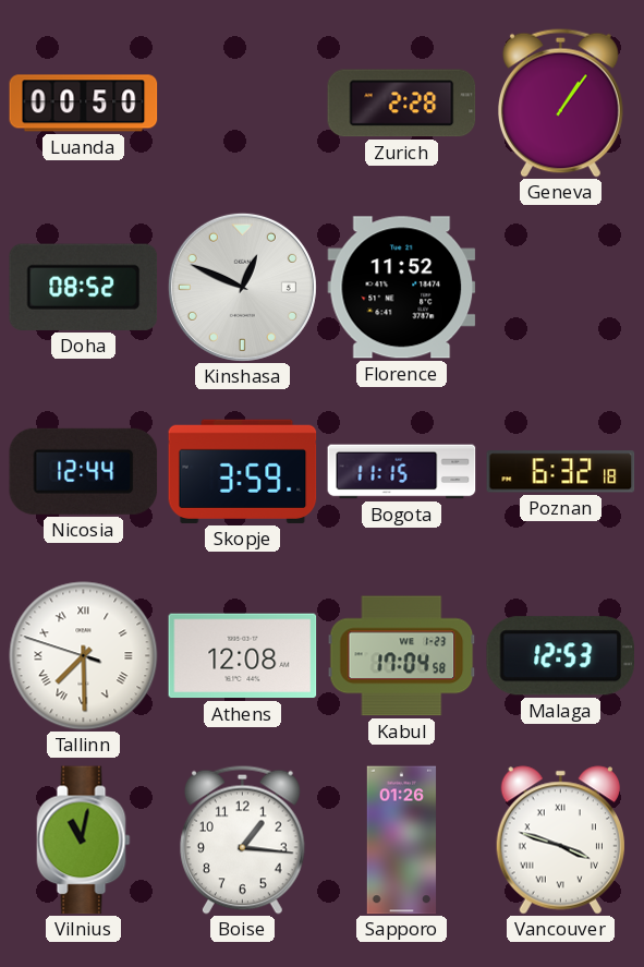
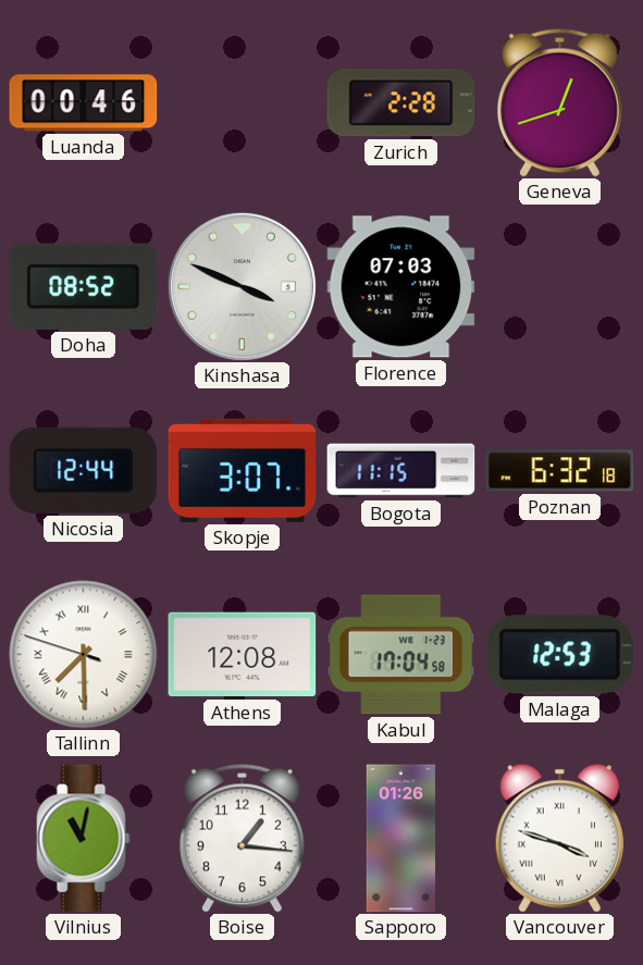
Luanda: 00:50 -> 00:46 (84, 103)
Geneva: 1:06 -> 12:42 (559, 102)
Kinshasa: 12:49 -> 3:49 (242, 286)
Florence: 11:52 -> 07:03 (401, 287)
Skopje: 3:59 -> 3:07 (243, 470)
